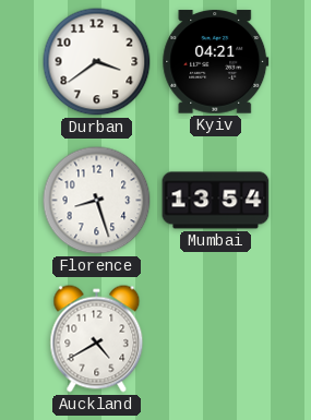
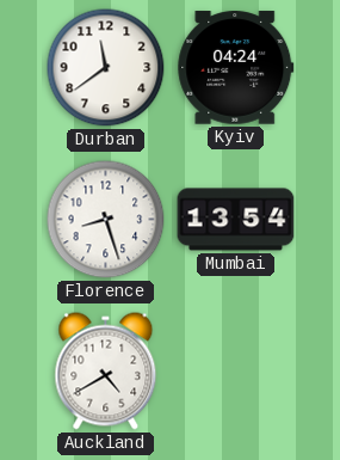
Durban: 3:39 -> 11:39 (106, 68)
Kyiv: 04:21 -> 04:24 (236, 68)
